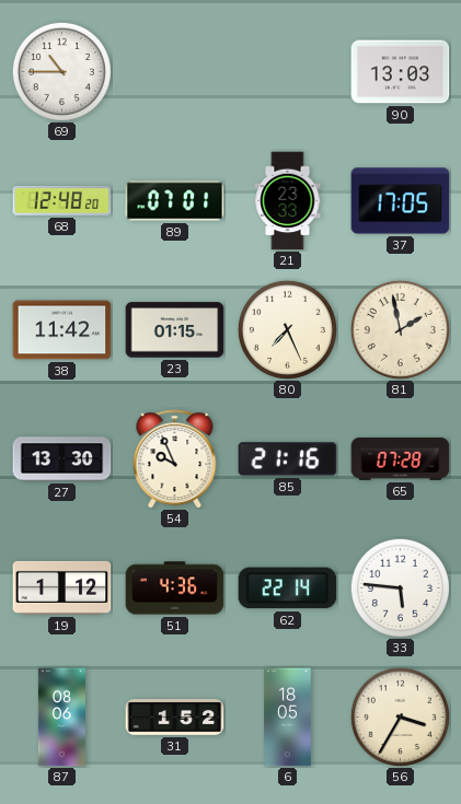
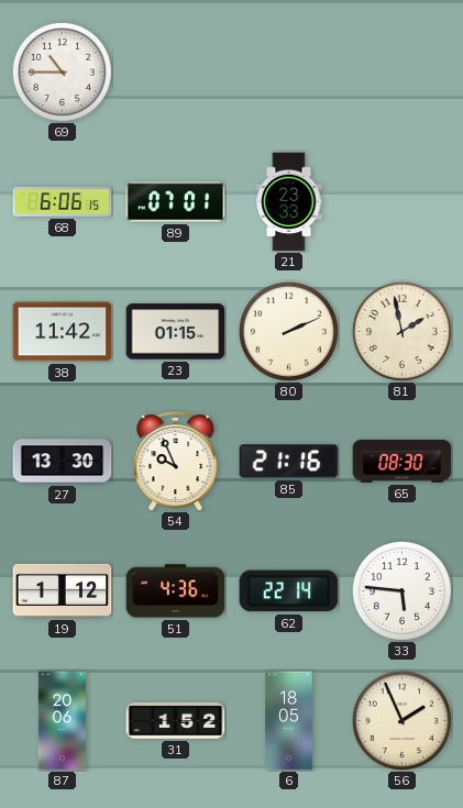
90: 13:03 -> none (401, 72)
68: 12:48 -> 6:06 (63, 201)
37: 17:05 -> none (401, 201)
80: 7:26 -> 2:11 (288, 331)
65: 07:28 -> 08:30 (403, 461)
87: 08:06 -> 20:06 (62, 721)
56: 3:35 -> 1:56 (401, 720)
